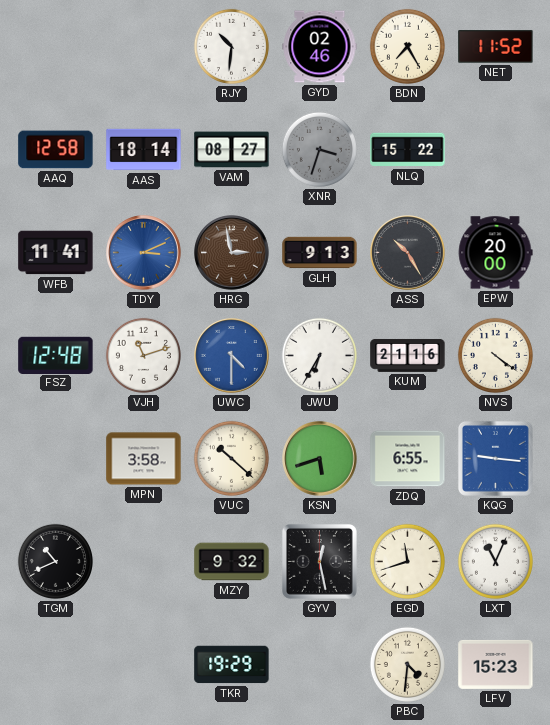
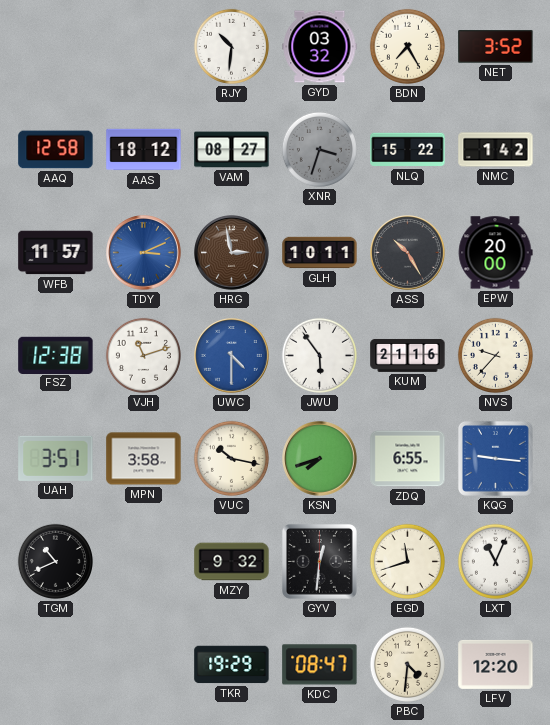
GYD: 02:46 -> 03:32 (320, 47)
NET: 11:52 -> 3:52 (496, 47)
AAS: 18:14 -> 18:12 (144, 150)
NMC: none -> 1:42 (496, 150)
WFB: 11:41 -> 11:57 (56, 253)
GLH: 9:13 -> 10:11 (320, 253)
FSZ: 12:48 -> 12:38 (56, 355)
JWU: 6:35 -> 5:54 (319, 355)
NVS: 4:21 -> 9:37 (495, 355)
UAH: none -> 3:51 (56, 458)
VUC: 10:22 -> 10:17 (231, 458)
KSN: 5:42 -> 7:42 (320, 459)
GYV: 12:28 -> 12:31 (319, 561)
KDC: none -> 08:47 (320, 665)
LFV: 15:23 -> 12:20 (496, 664)
